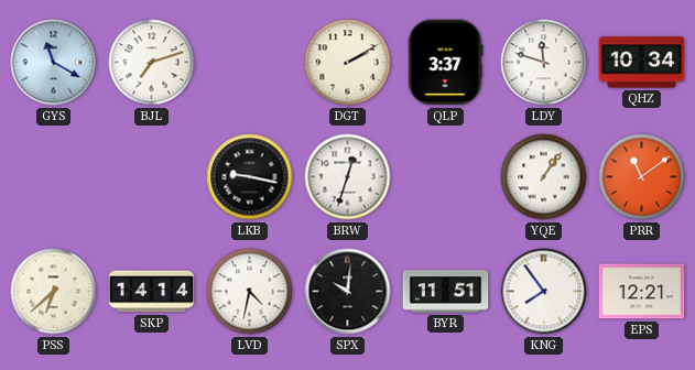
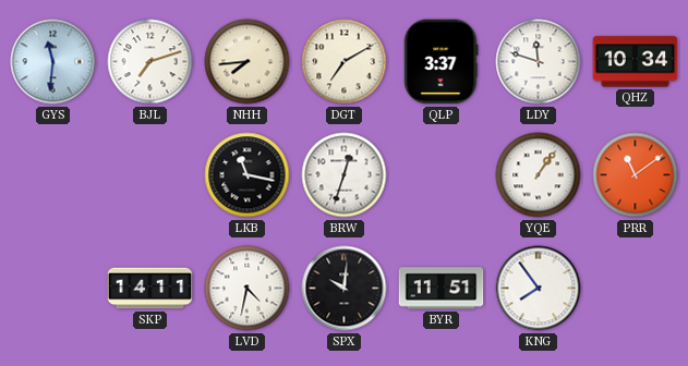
GYS: 11:20 -> 11:31 (53, 62)
NHH: none -> 7:44 (248, 62)
DGT: 2:10 -> 7:10 (345, 62)
LKB: 9:17 -> 11:17 (248, 175)
PSS: 6:38 -> none (54, 292)
SKP: 14:14 -> 14:11 (150, 289)
EPS: 12:21 -> none (642, 292)
